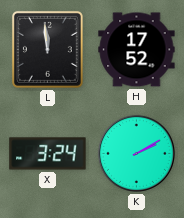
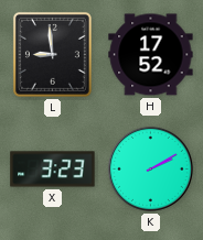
L: 11:59 -> 8:59 (52, 54)
X: 3:24 -> 3:23 (53, 170)
